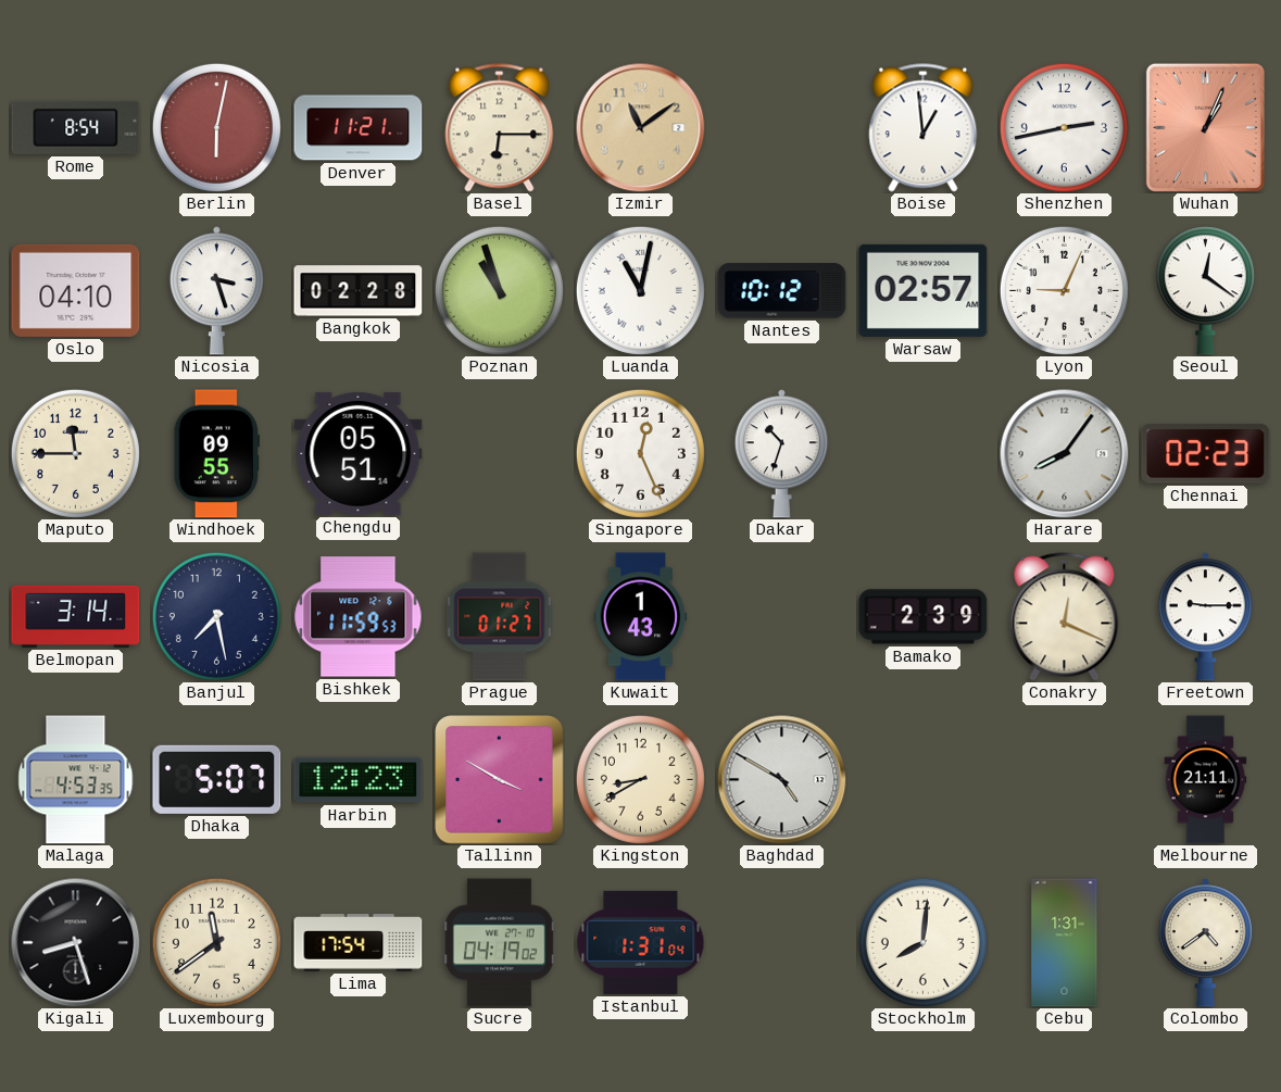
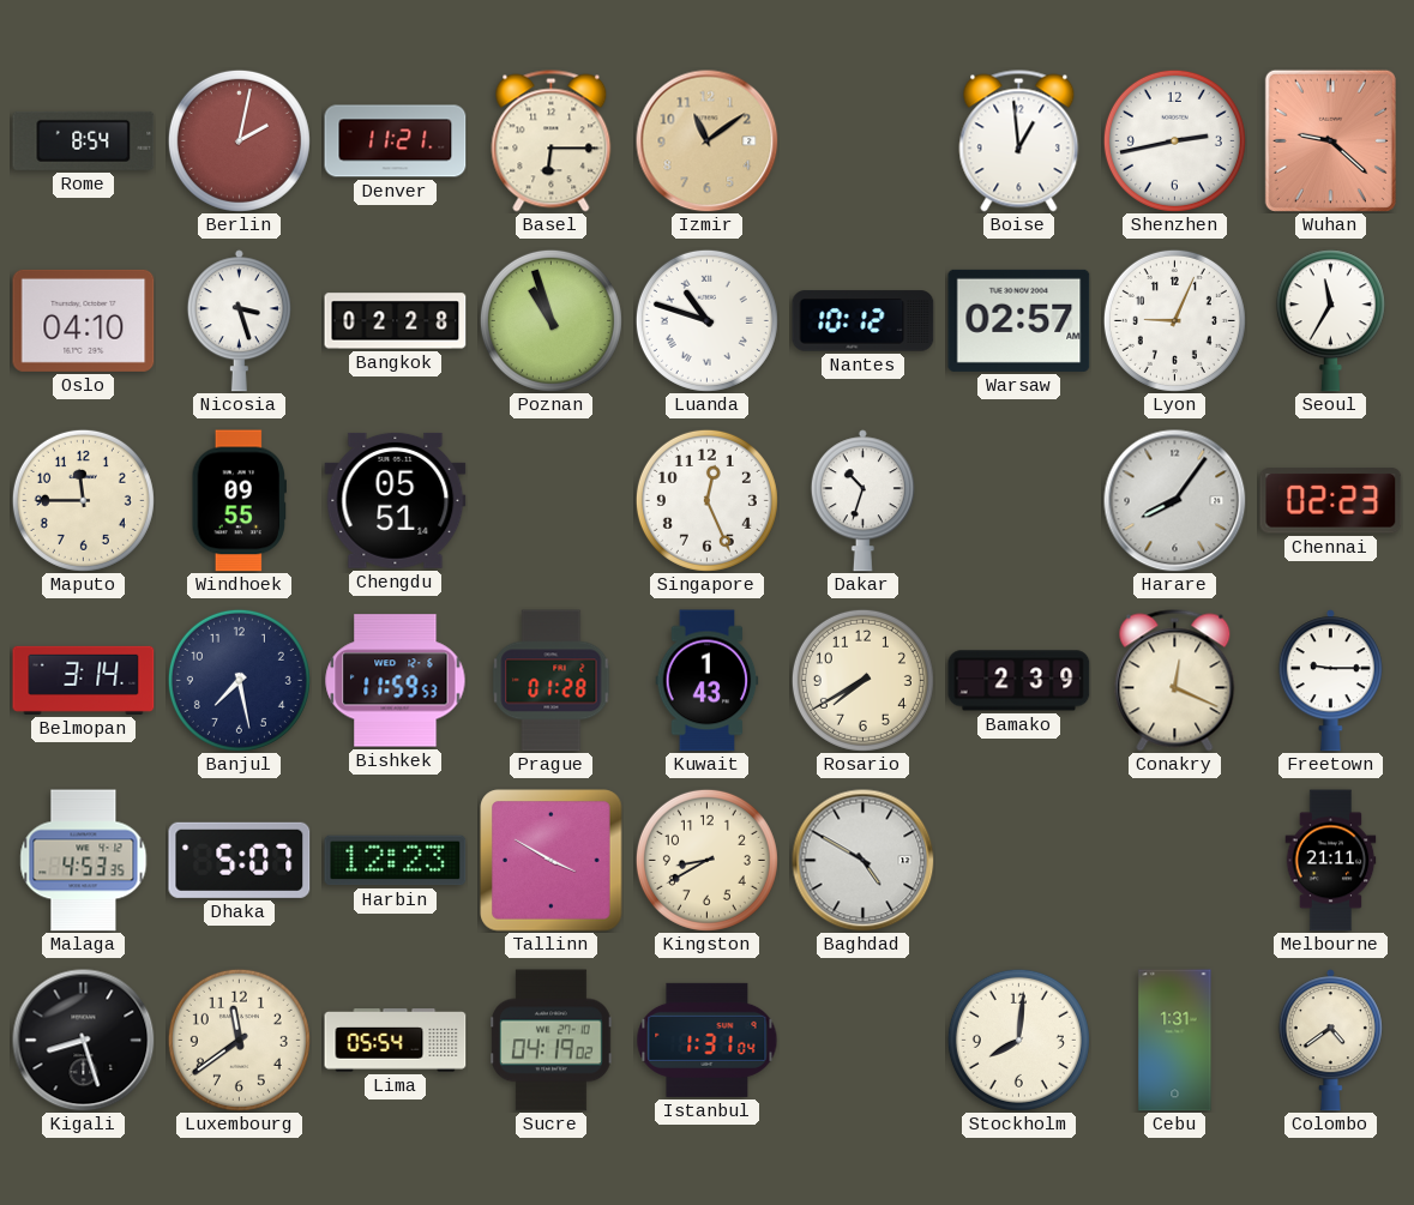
Berlin: 6:02 -> 2:02 (239, 140)
Wuhan: 1:04 -> 9:22 (1330, 140)
Luanda: 11:02 -> 10:48 (706, 320)
Seoul: 12:21 -> 11:35 (1330, 321)
Prague: 01:27 -> 01:28 (552, 681)
Rosario: none -> 7:40 (862, 680)
Lima: 17:54 -> 05:54 (396, 1041)
